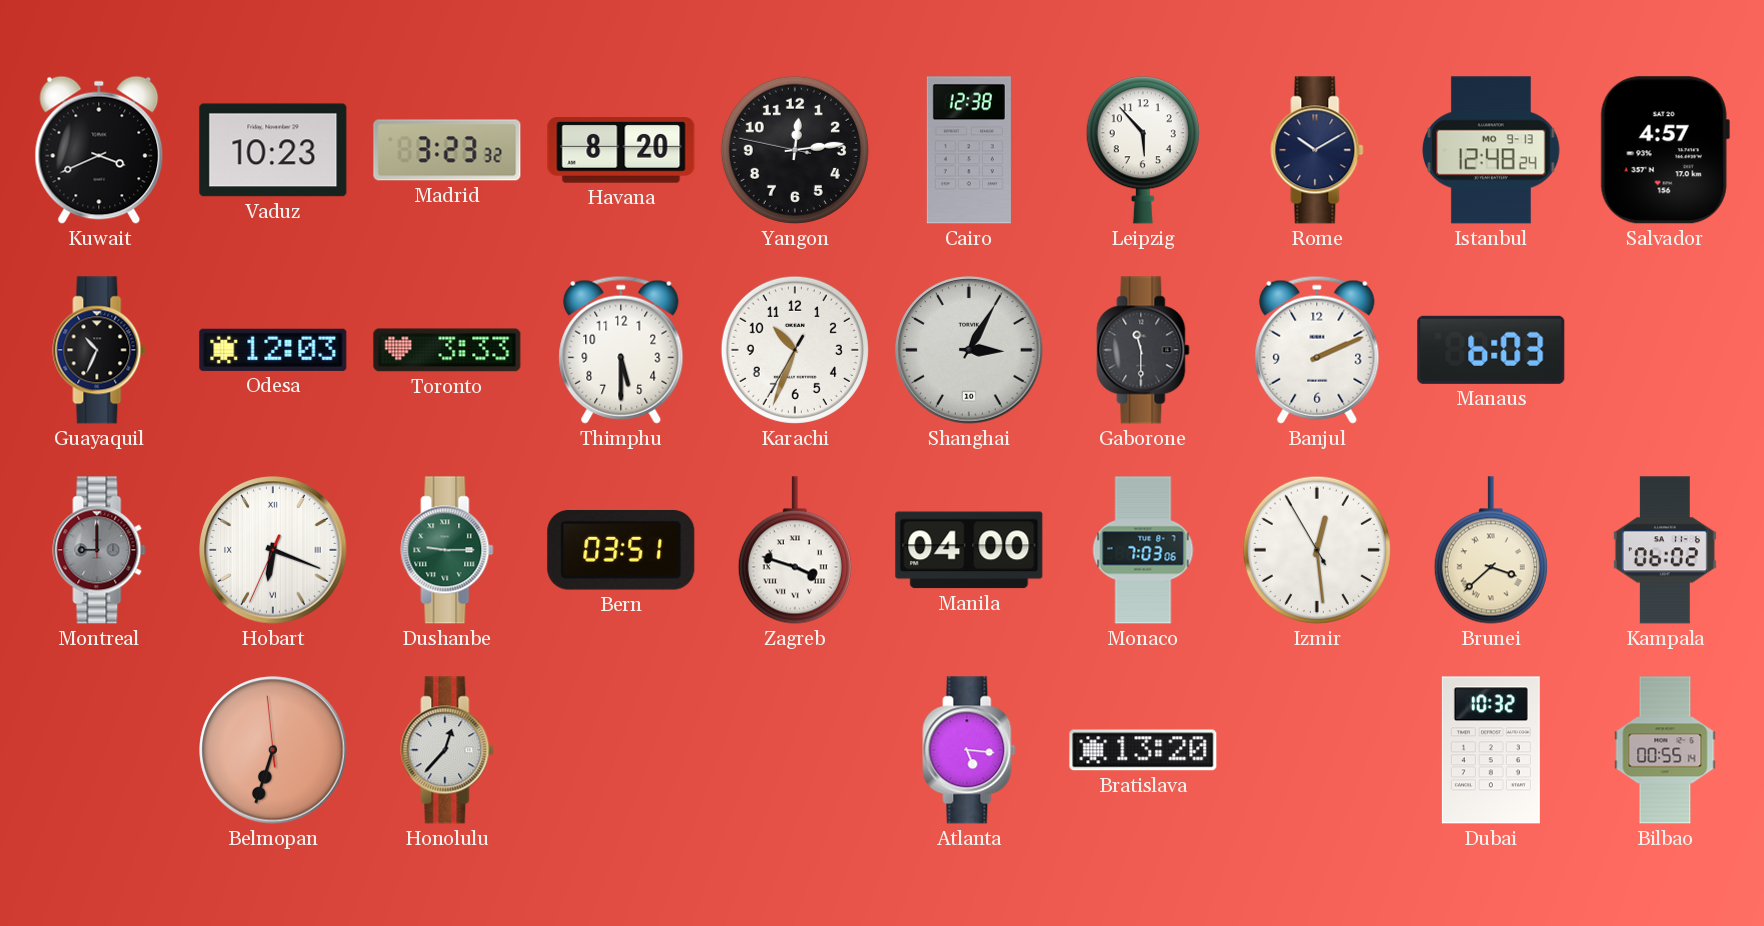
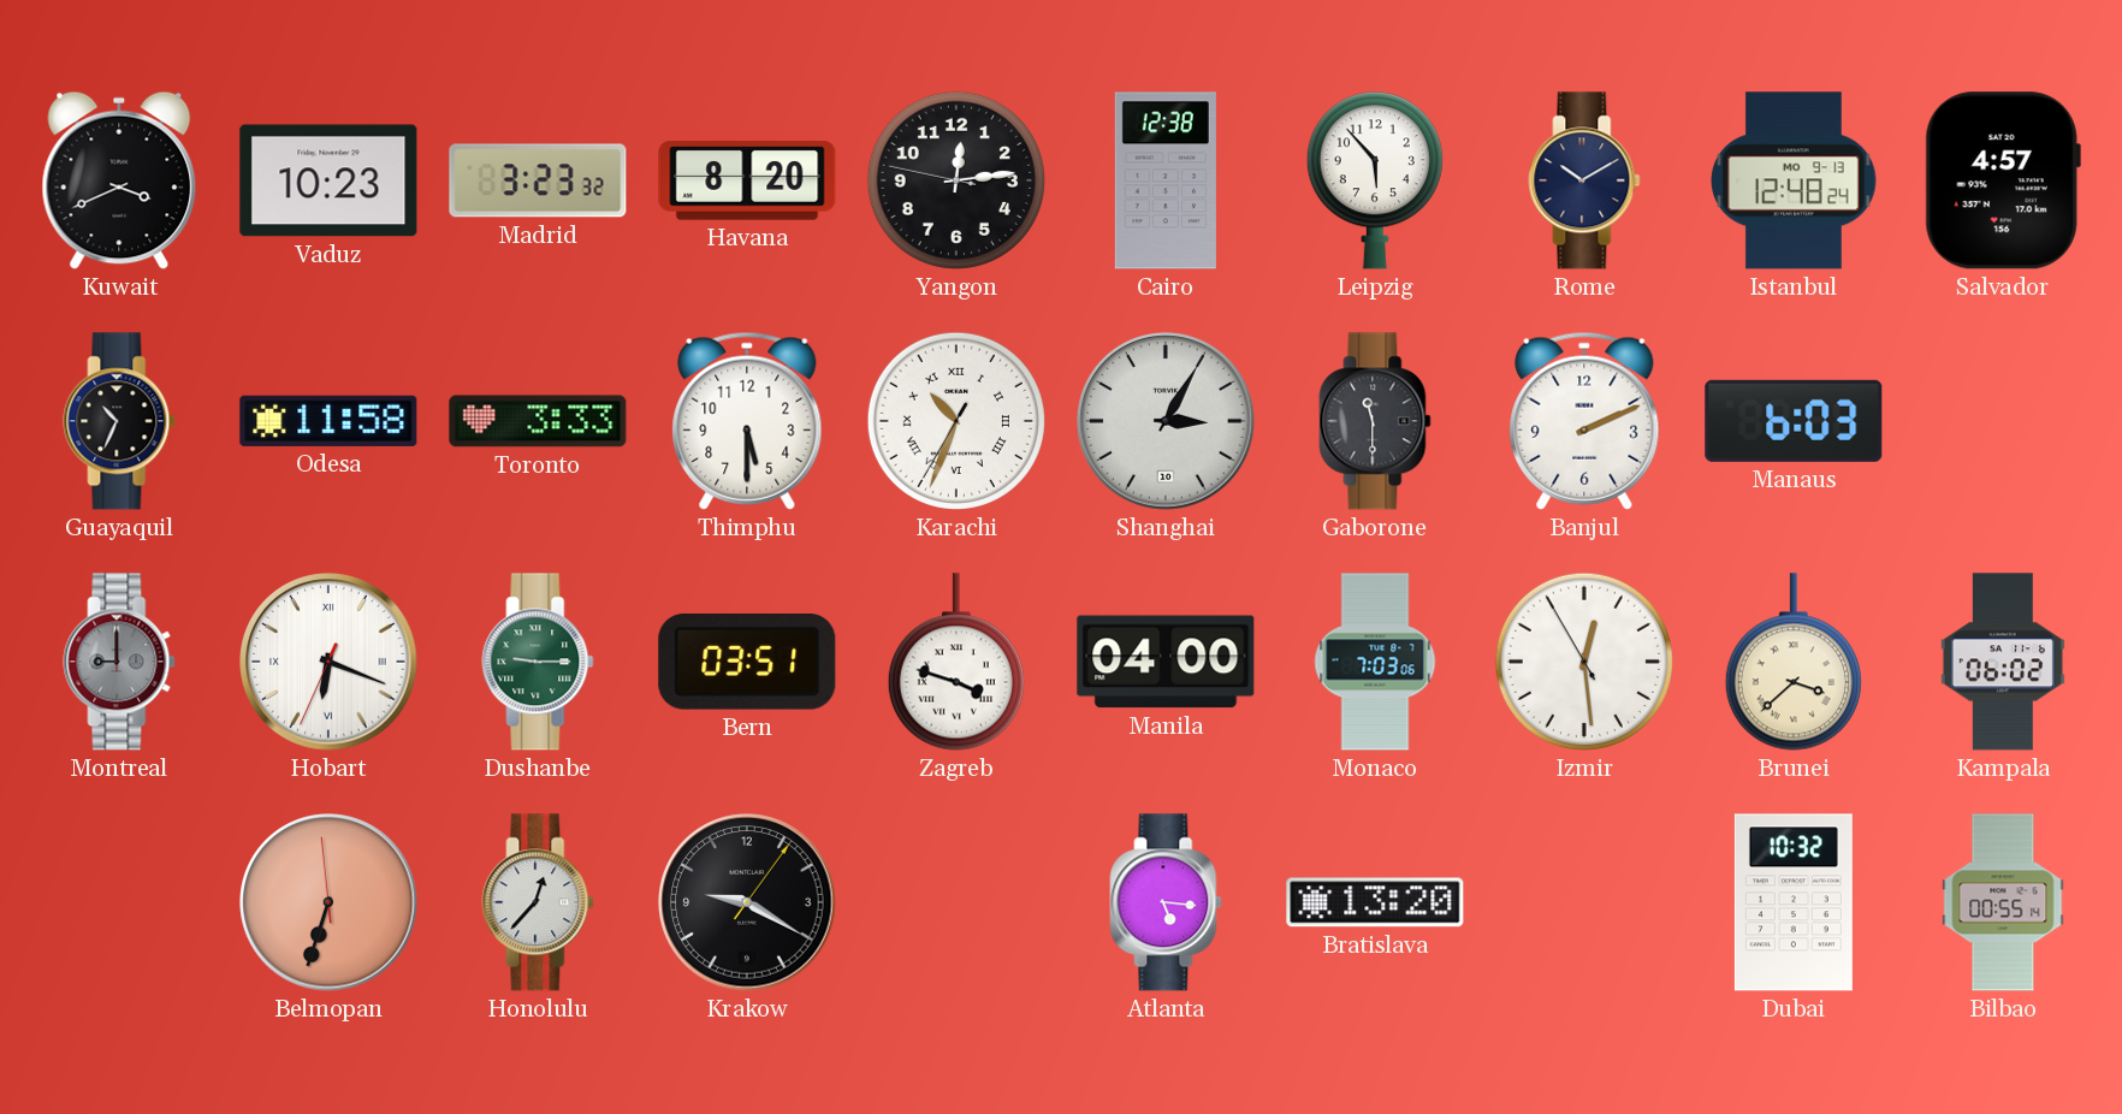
Odesa: 12:03 -> 11:58 (328, 421)
Karachi numerals: Arabic -> Roman (956, 421)
Krakow: none -> 9:20 (747, 902)
